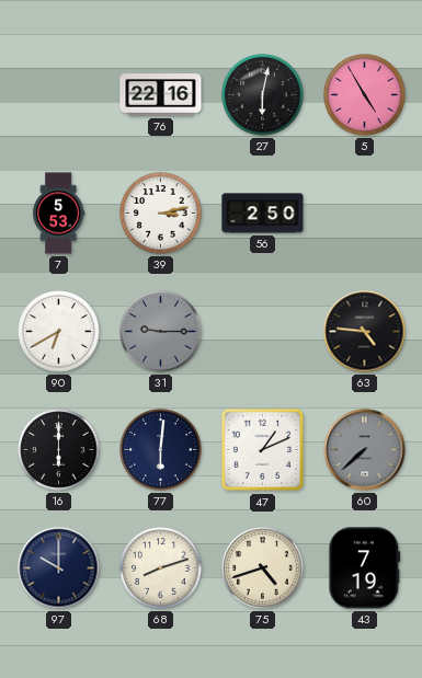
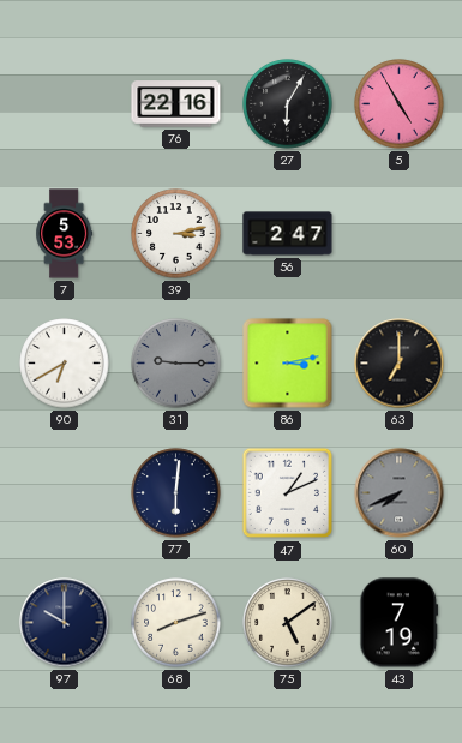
27: 6:02 -> 6:05 (288, 104)
56: 2:50 -> 2:47 (288, 234)
86: none -> 3:13 (288, 364)
63: 4:46 -> 7:00 (400, 364)
16: 6:00 -> none (59, 450)
60: 7:38 -> 7:41 (400, 493)
75: 4:42 -> 5:09 (288, 623)
